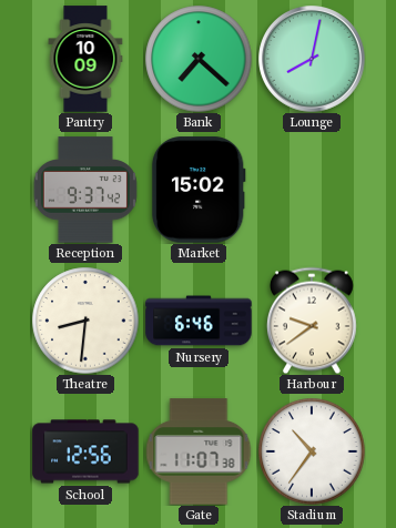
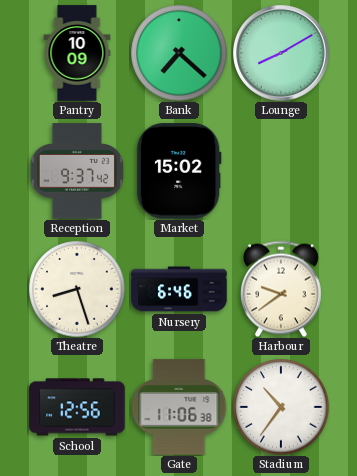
Lounge: 8:02 -> 8:10 (281, 53)
Theatre: 8:31 -> 8:27 (77, 289)
Gate: 11:07 -> 11:06 (179, 407)
